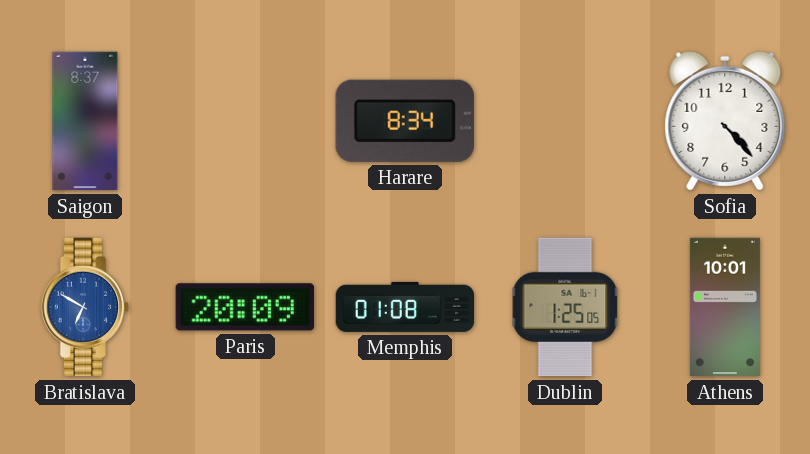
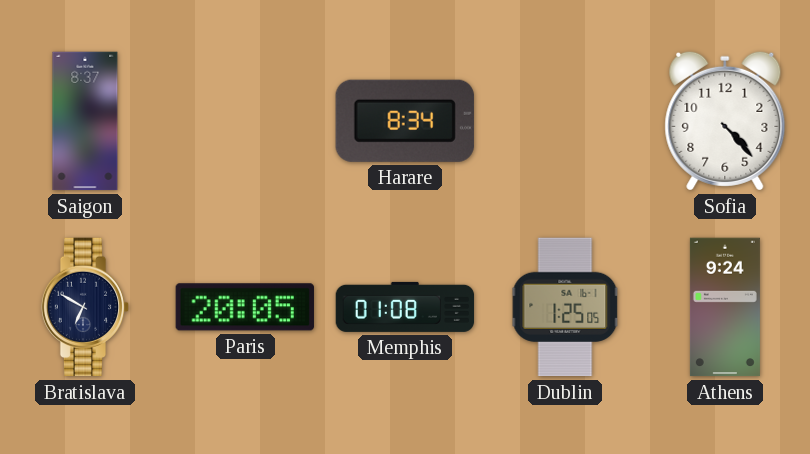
Bratislava dial: blue -> navy (85, 307)
Paris: 20:09 -> 20:05 (245, 307)
Athens: 10:01 -> 9:24 (725, 307)
